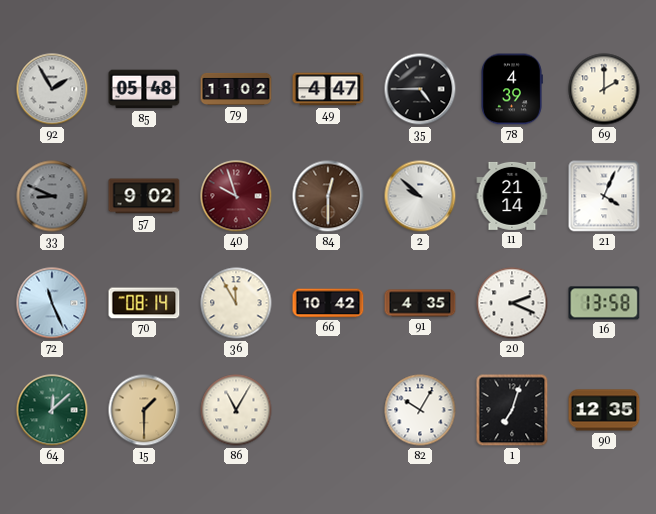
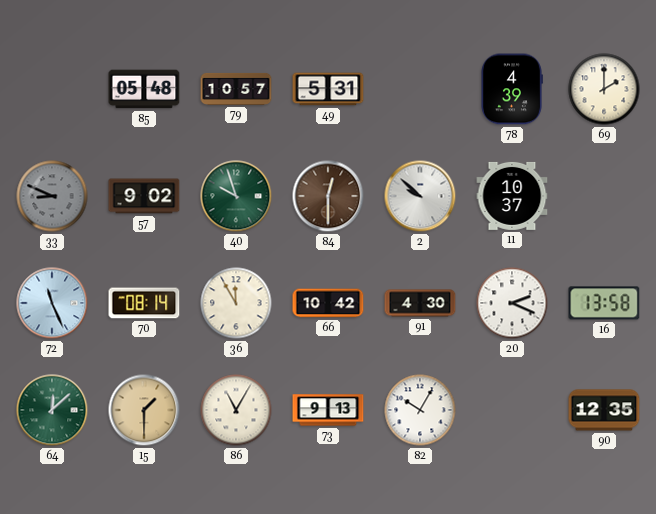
92: 1:55 -> none (52, 89)
79: 11:02 -> 10:57 (236, 89)
49: 4:47 -> 5:31 (328, 89)
35: 4:45 -> none (420, 89)
40 dial: burgundy -> green (236, 196)
11: 21:14 -> 10:37 (512, 196)
21: 4:04 -> none (604, 196)
91: 4:35 -> 4:30 (420, 303)
73: none -> 9:13 (328, 410)
1: 7:03 -> none (512, 410)
